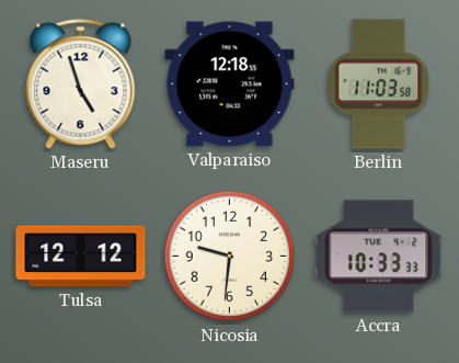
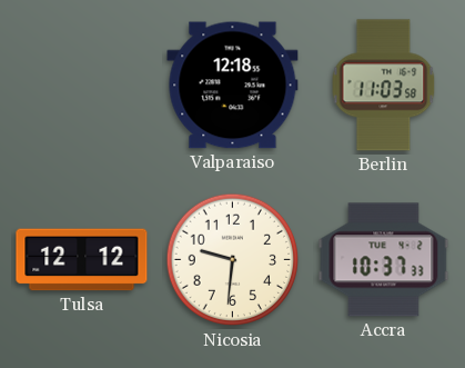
Maseru: 4:57 -> none (81, 84)
Accra: 10:33 -> 10:37 (384, 260)
